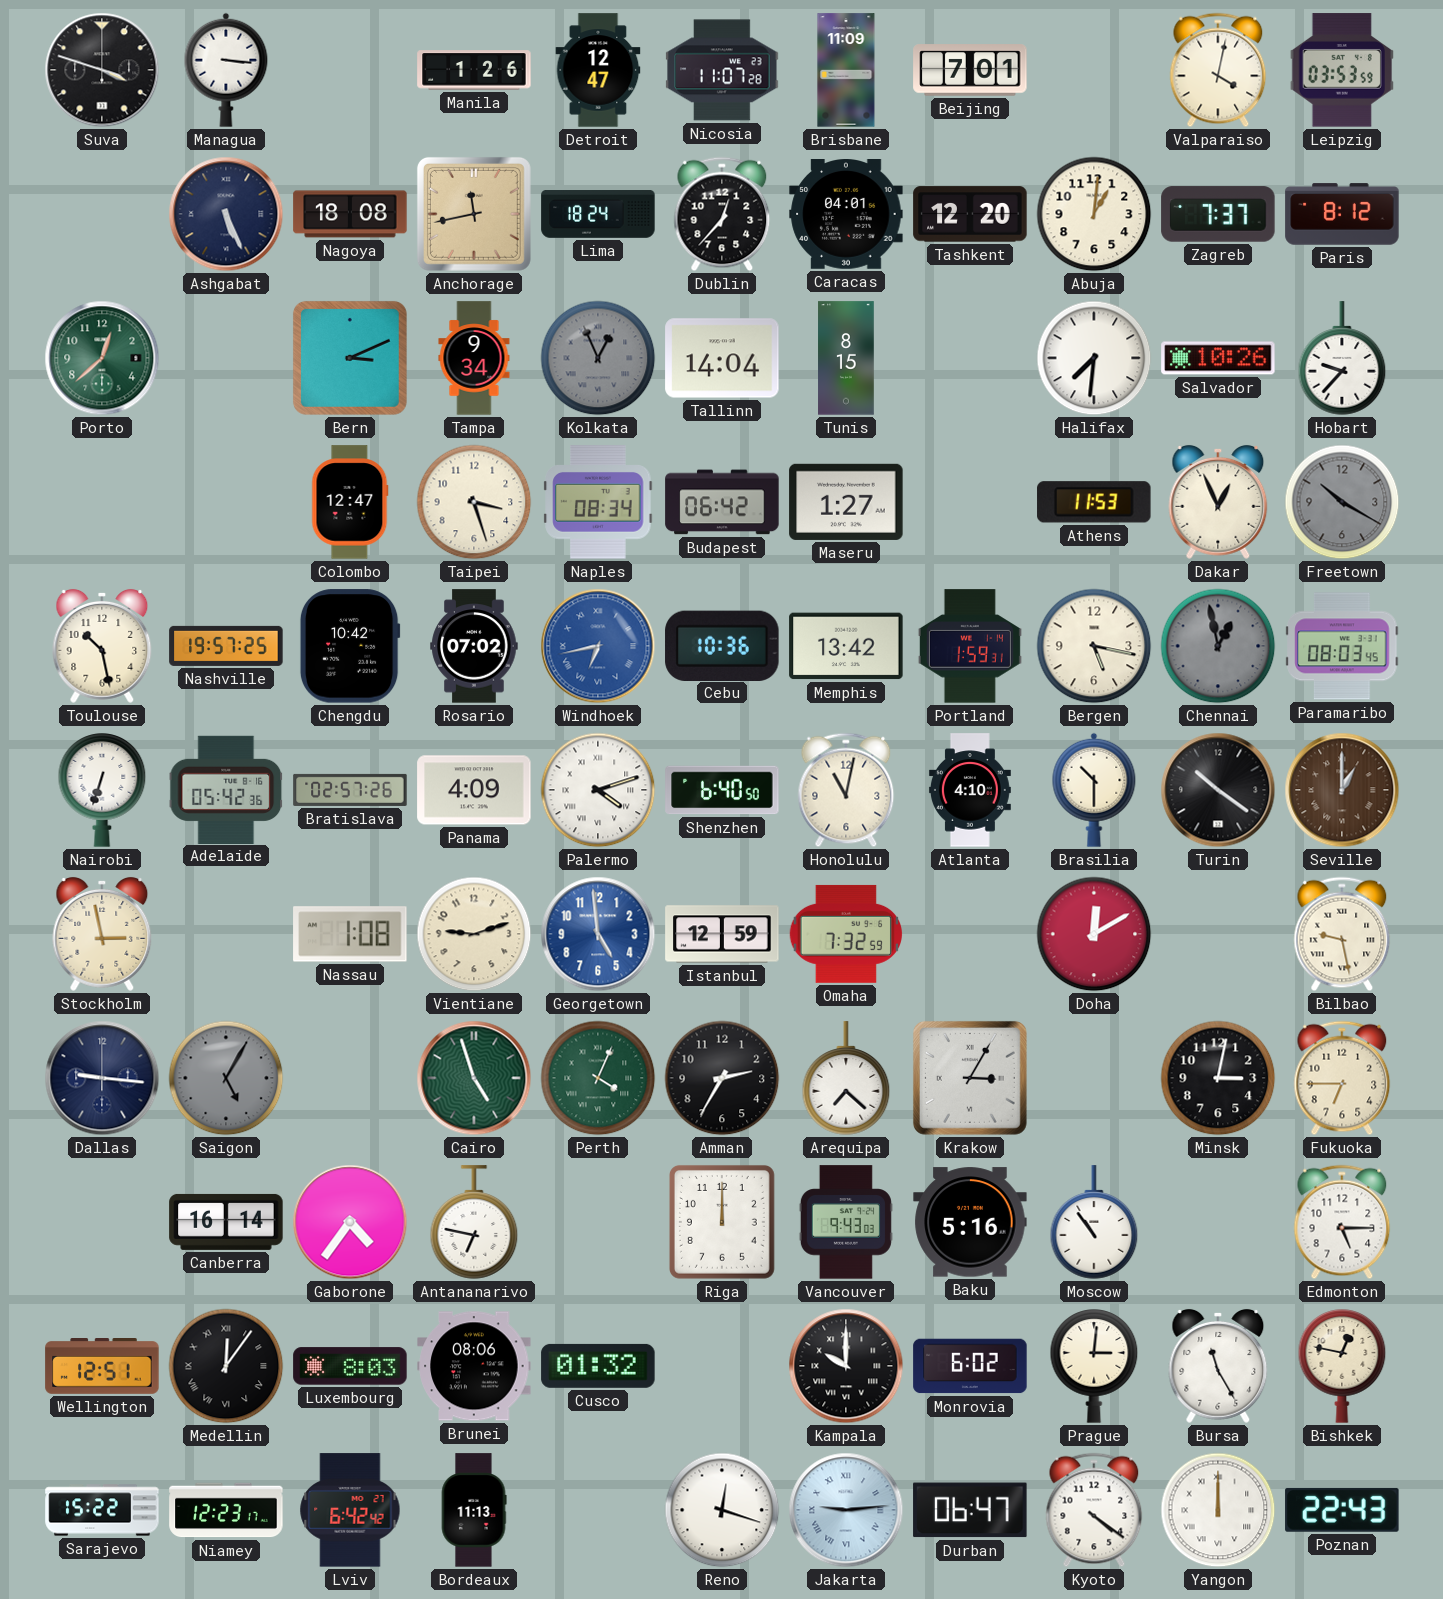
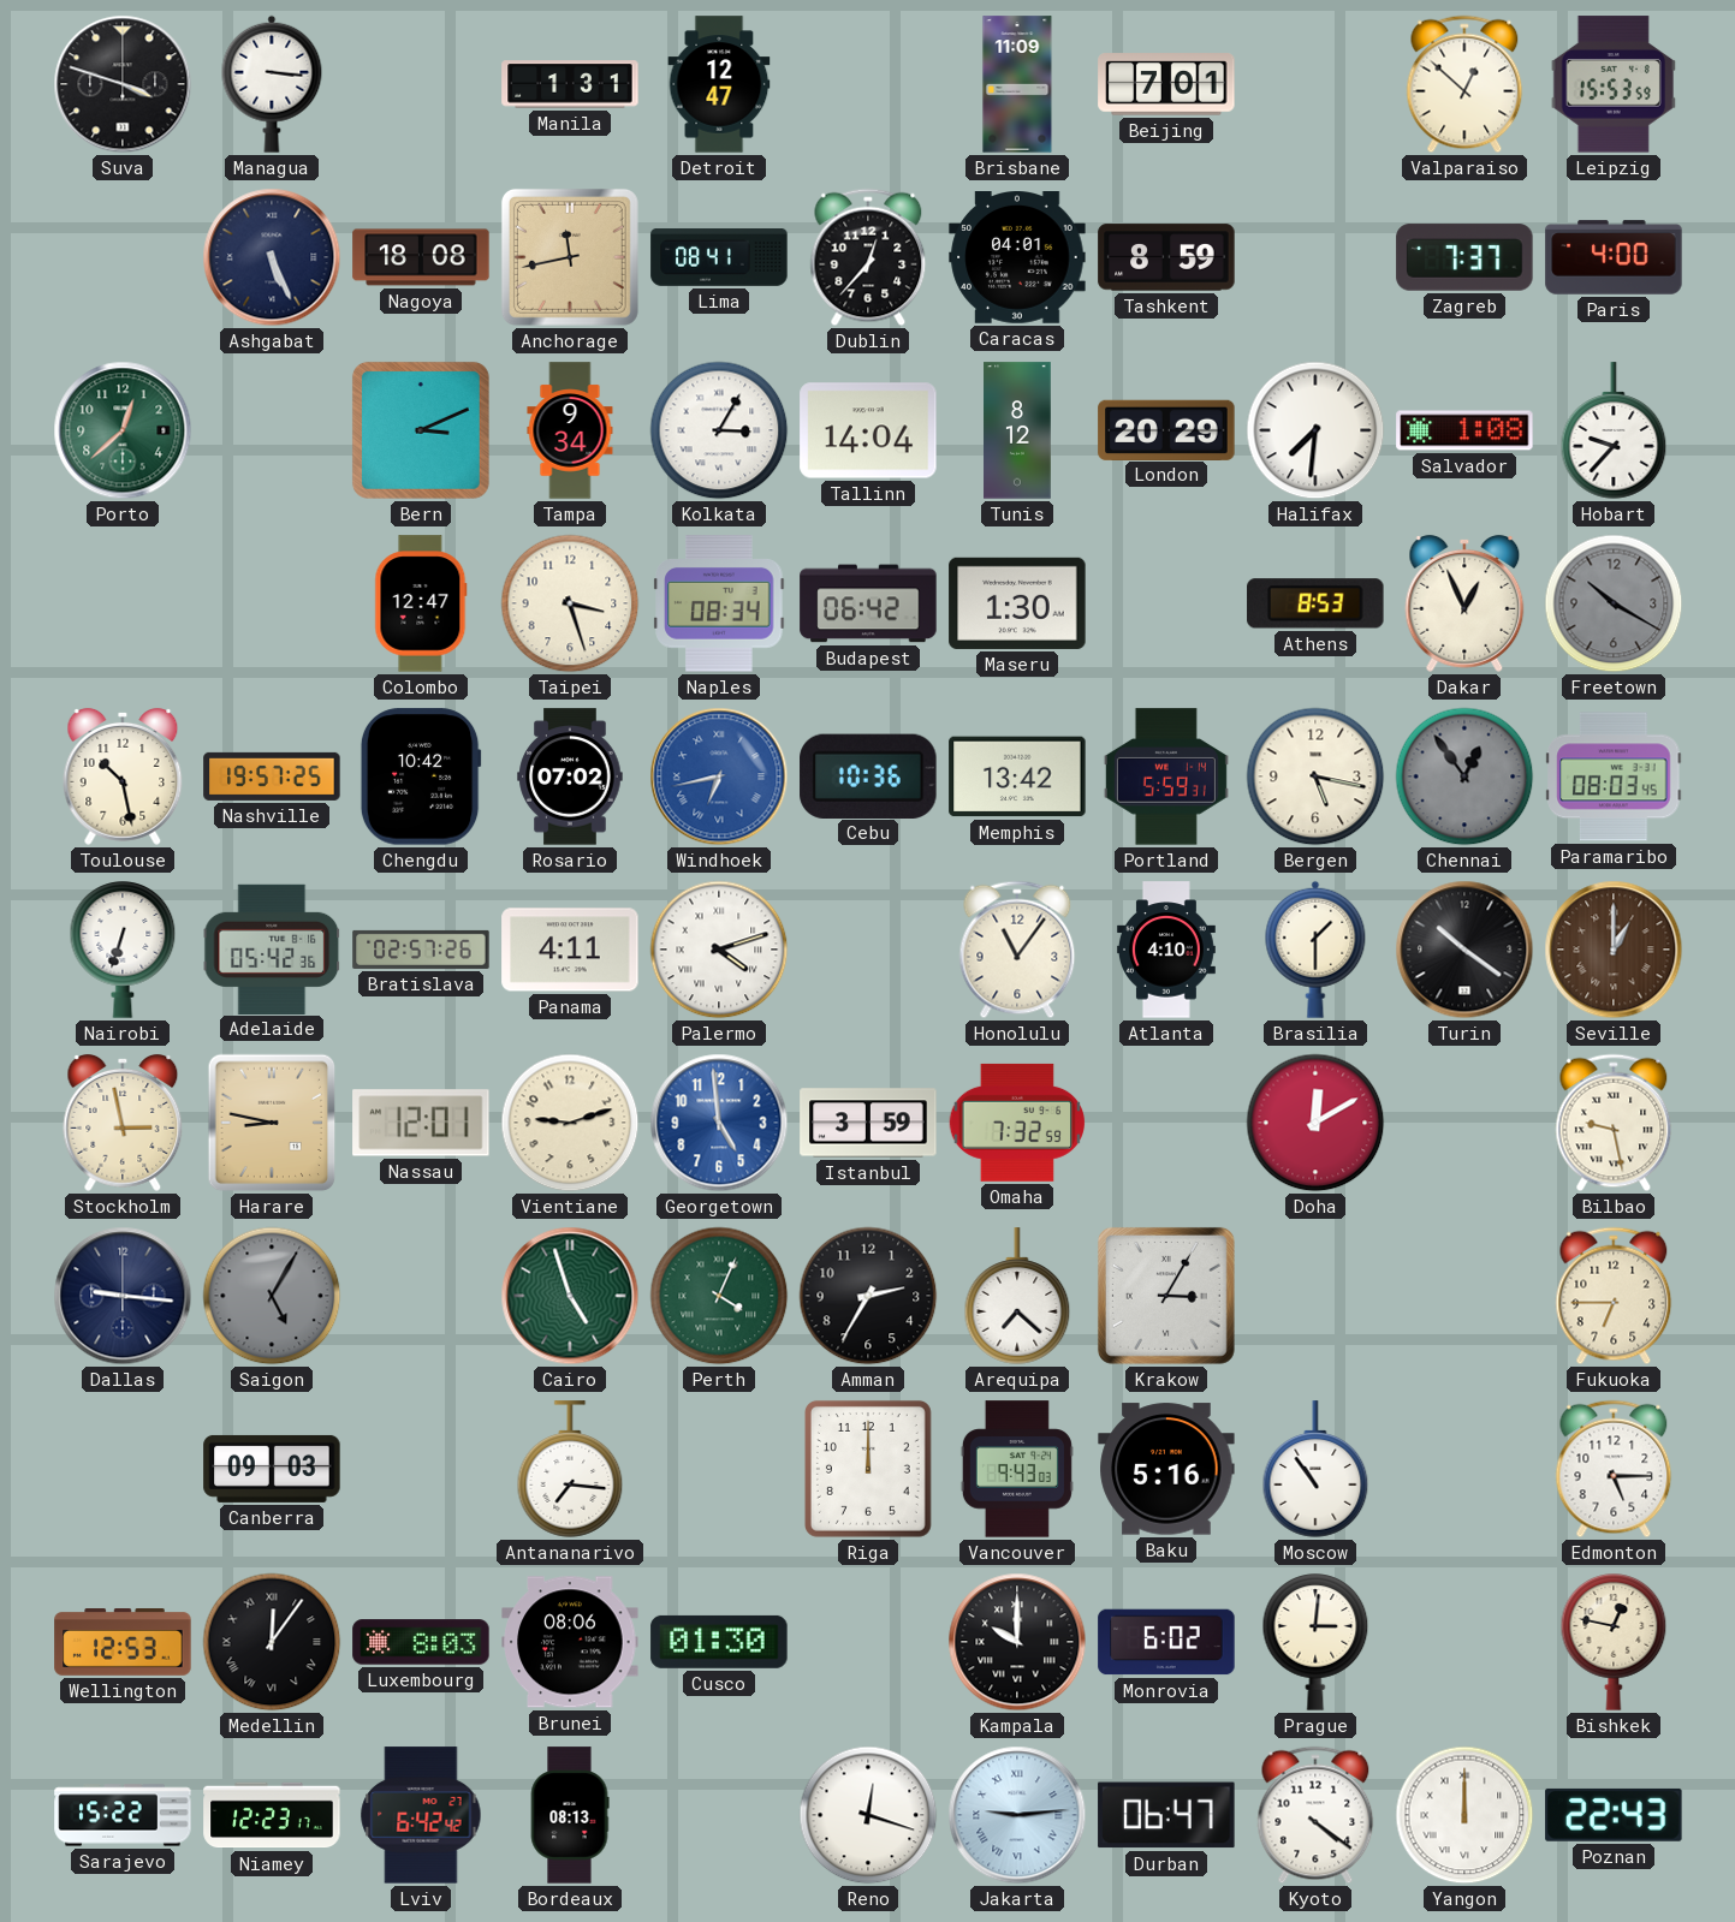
Manila: 1:26 -> 1:31 (570, 84)
Nicosia: 11:07 -> none (722, 70)
Valparaiso: 4:02 -> 12:52 (1464, 84)
Leipzig: 03:53 -> 15:53 (1614, 84)
Lima: 18:24 -> 08:41 (719, 258)
Tashkent: 12:20 -> 8:59 (1166, 257)
Abuja: 1:01 -> none (1094, 214)
Paris: 8:12 -> 4:00 (1614, 257)
Kolkata: 12:56 -> 3:05 (719, 430)
Kolkata dial: grey -> white (719, 430)
Tunis: 8:15 -> 8:12 (1017, 430)
London: none -> 20:29 (1166, 429)
Salvador: 10:26 -> 1:08 (1464, 430)
Maseru: 1:27 -> 1:30 (1017, 603)
Athens: 11:53 -> 8:53 (1315, 603)
Portland: 1:59 -> 5:59 (1166, 776)
Chennai: 12:58 -> 12:54 (1464, 776)
Panama: 4:09 -> 4:11 (570, 950)
Shenzhen: 6:40 -> none (722, 790)
Honolulu: 11:02 -> 11:06 (1017, 950)
Brasilia: 10:30 -> 1:30 (1315, 950)
Harare: none -> 8:47 (272, 1123)
Nassau: 1:08 -> 12:01 (421, 1123)
Istanbul: 12:59 -> 3:59 (868, 1123)
Minsk: 3:02 -> none (1218, 1078)
Canberra: 16:14 -> 09:03 (272, 1469)
Gaborone: 4:36 -> none (350, 1222)
Antananarivo: 6:47 -> 7:16 (570, 1469)
Wellington: 12:51 -> 12:53 (123, 1643)
Cusco: 01:32 -> 01:30 (719, 1642)
Bursa: 11:25 -> none (1218, 1366)
Bordeaux: 11:13 -> 08:13 (570, 1815)
